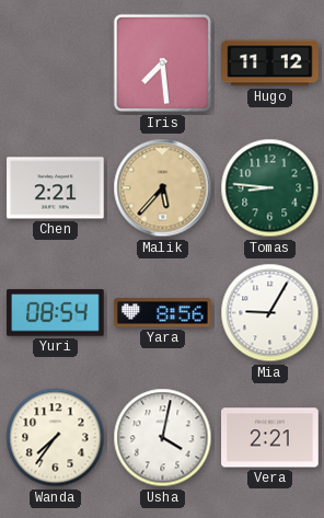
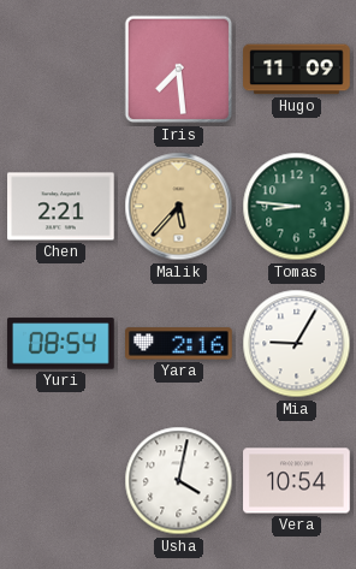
Hugo: 11:12 -> 11:09 (297, 70)
Yara: 8:56 -> 2:16 (179, 344)
Wanda: 7:36 -> none (56, 438)
Vera: 2:21 -> 10:54 (297, 481)
